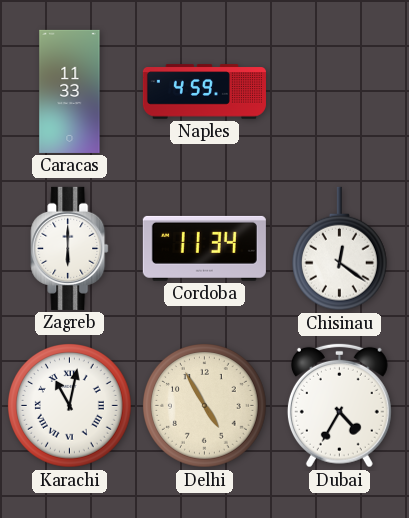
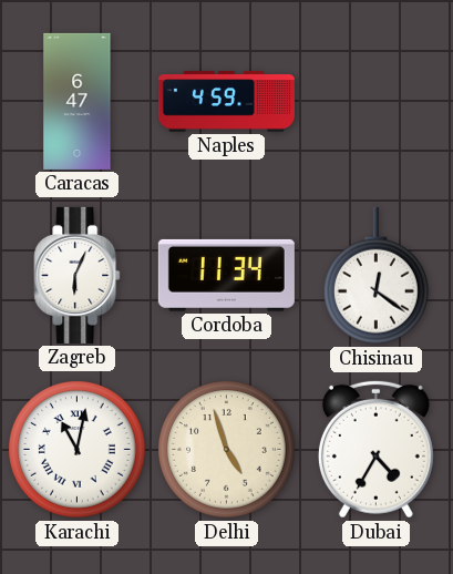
Caracas: 11:33 -> 6:47 (78, 101)
Zagreb: 6:00 -> 6:04 (78, 275)
Delhi: 4:55 -> 4:57 (227, 450)
